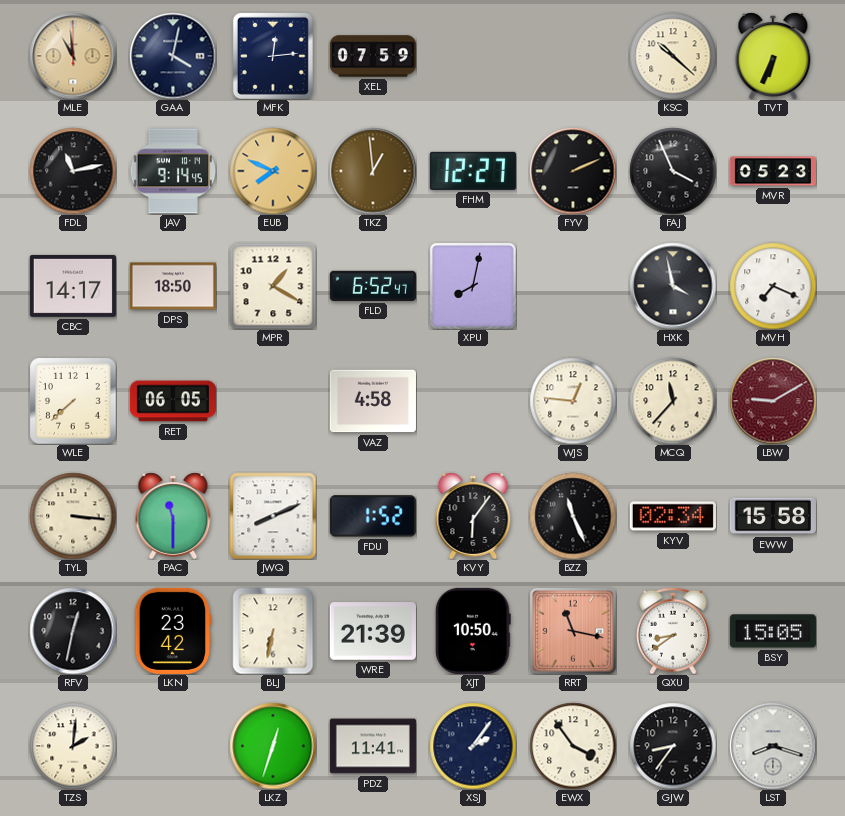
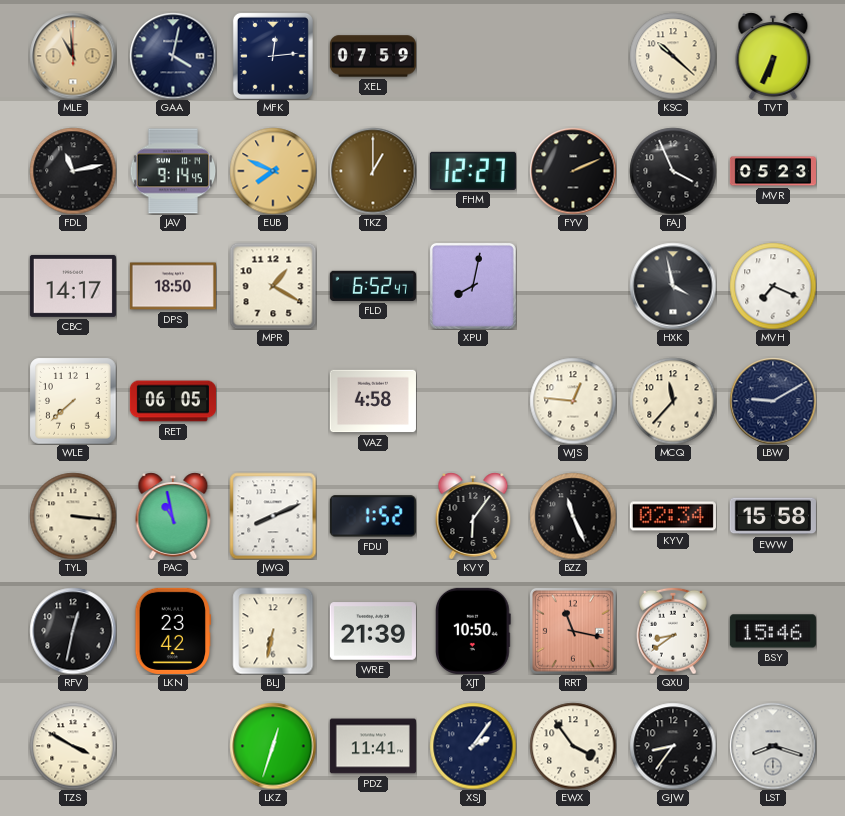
TKZ: 12:59 -> 1:00 (373, 171)
LBW dial: burgundy -> navy (773, 401)
PAC: 11:30 -> 10:58 (173, 516)
BSY: 15:05 -> 15:46 (773, 631)
TZS: 2:01 -> 3:50 (73, 746)
